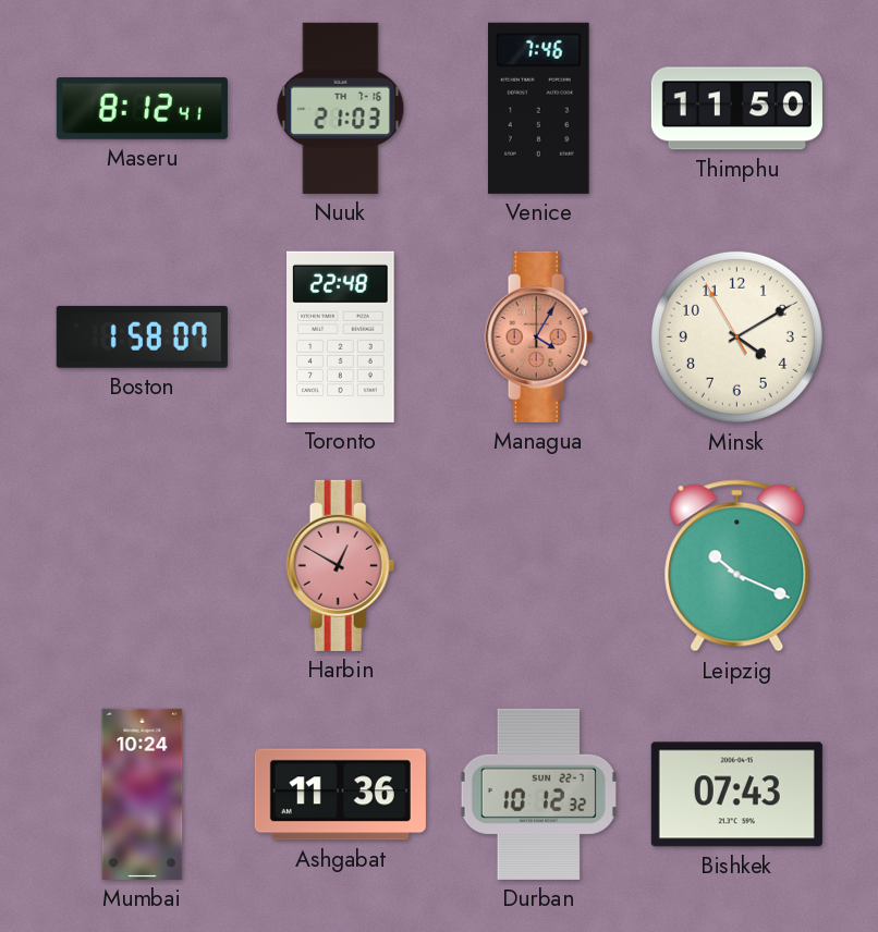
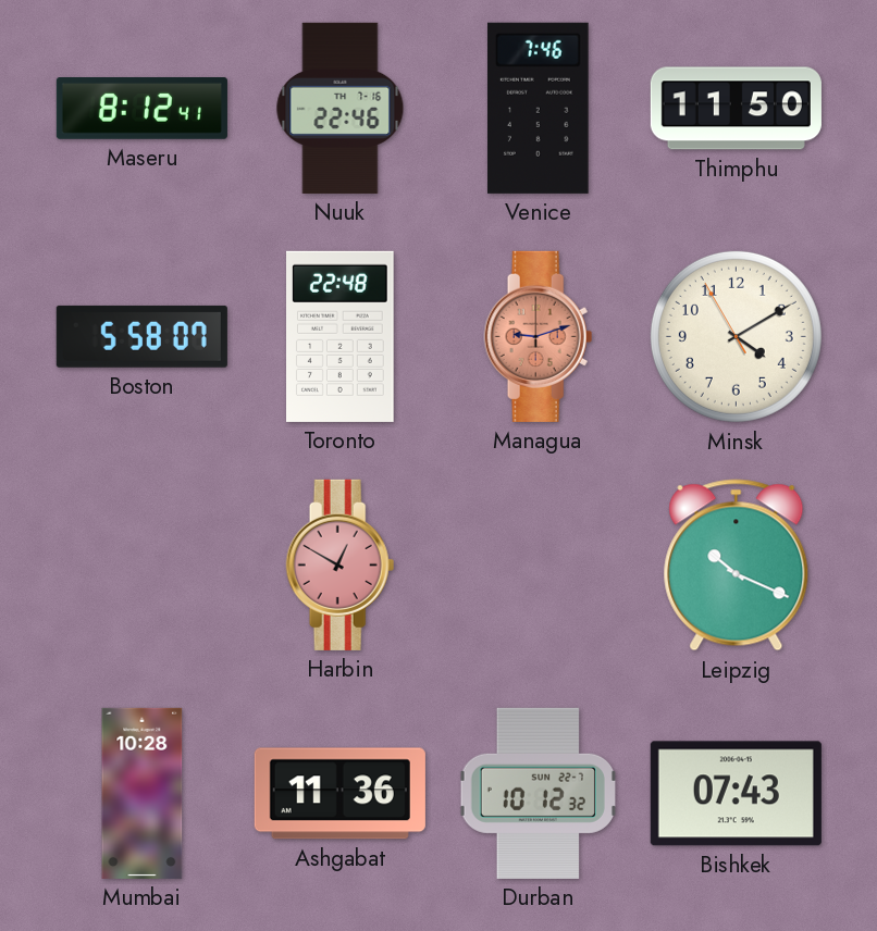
Nuuk: 21:03 -> 22:46 (341, 108)
Boston: 1:58 -> 5:58 (141, 336)
Managua: 4:05 -> 9:12 (539, 336)
Mumbai: 10:24 -> 10:28 (143, 793)
